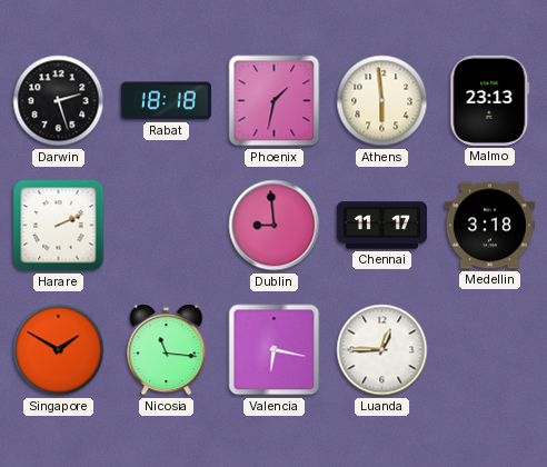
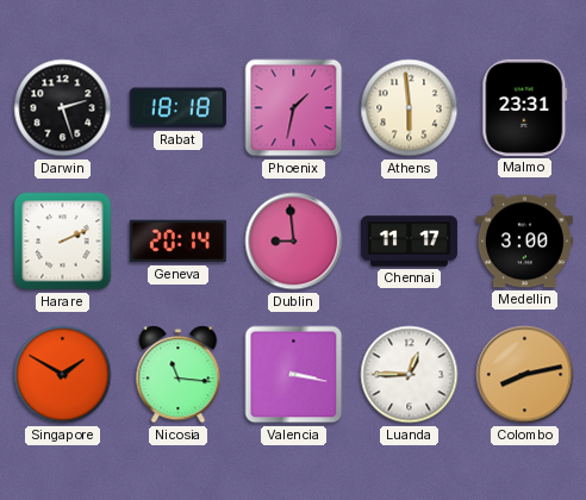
Malmo: 23:13 -> 23:31 (525, 107)
Geneva: none -> 20:14 (177, 242)
Medellin: 3:18 -> 3:00 (524, 242)
Valencia: 6:17 -> 3:17 (294, 375)
Colombo: none -> 8:13 (525, 375)
